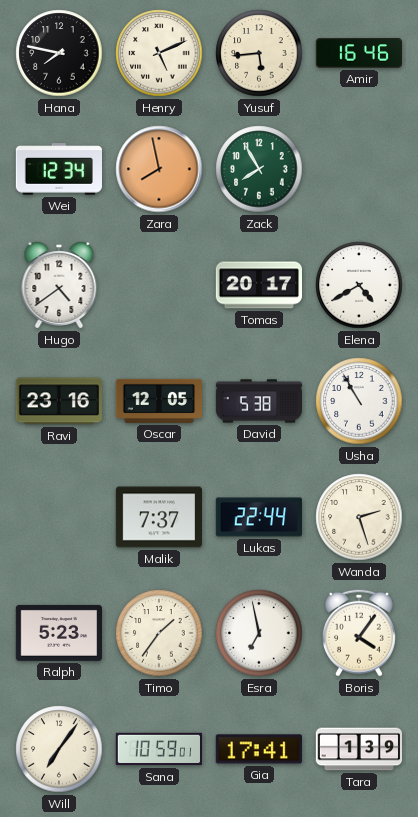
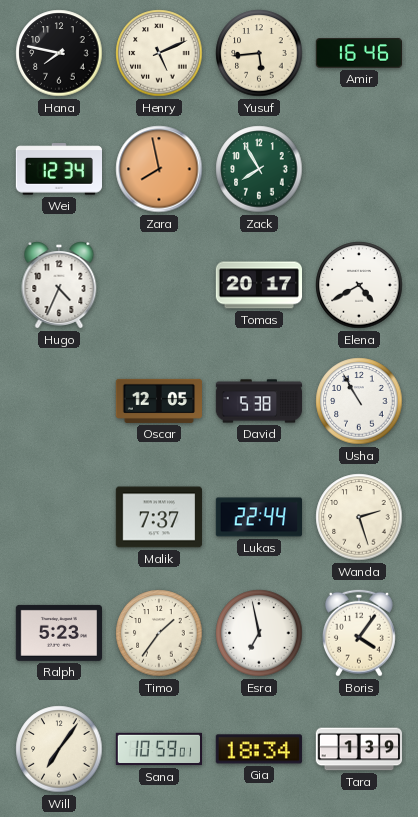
Hugo: 4:39 -> 4:34 (59, 285)
Ravi: 23:16 -> none (58, 401)
Gia: 17:41 -> 18:34 (259, 749)
